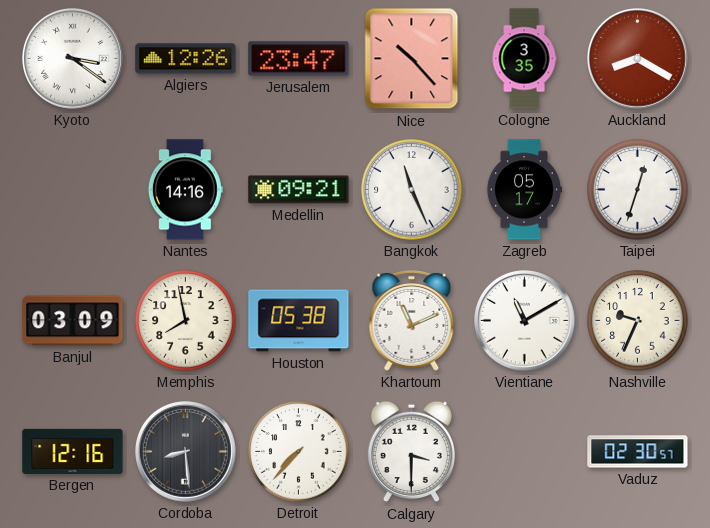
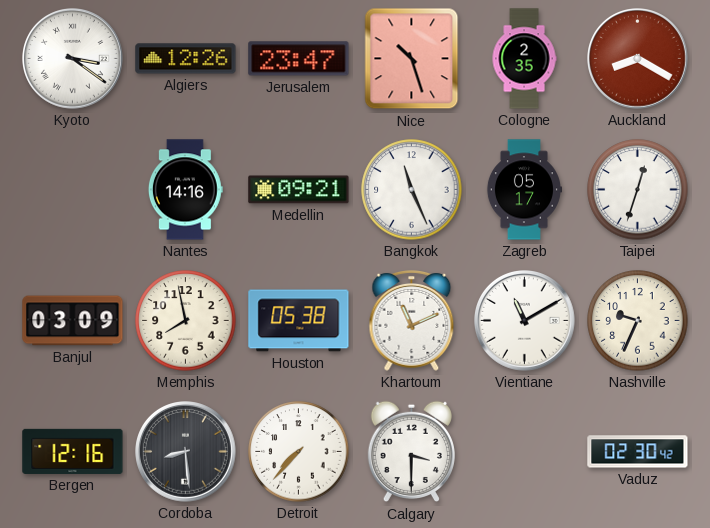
Nice: 10:23 -> 10:27 (412, 59)
Cologne: 3:35 -> 2:35 (524, 59)
Vaduz: 02:30:57 -> 02:30:42 (638, 452)
